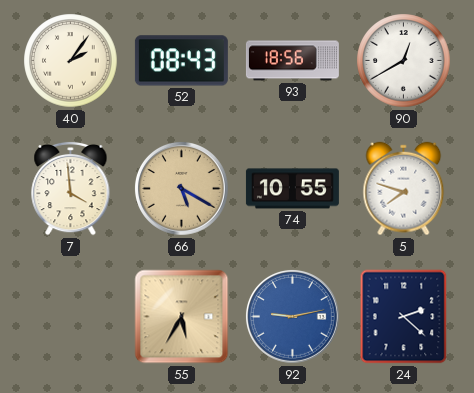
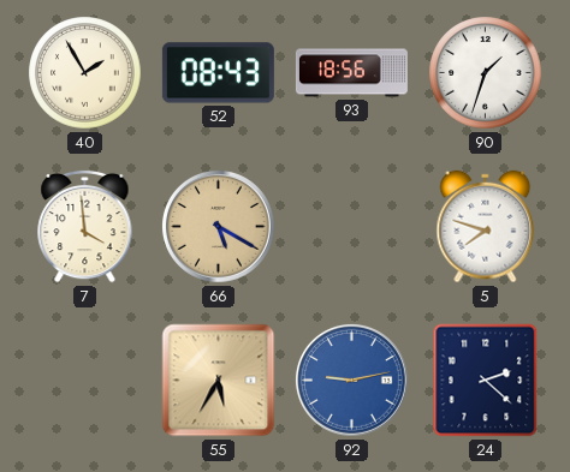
40: 2:06 -> 1:55 (85, 73)
90: 12:40 -> 1:33 (486, 73)
74: 10:55 -> none (292, 189)
